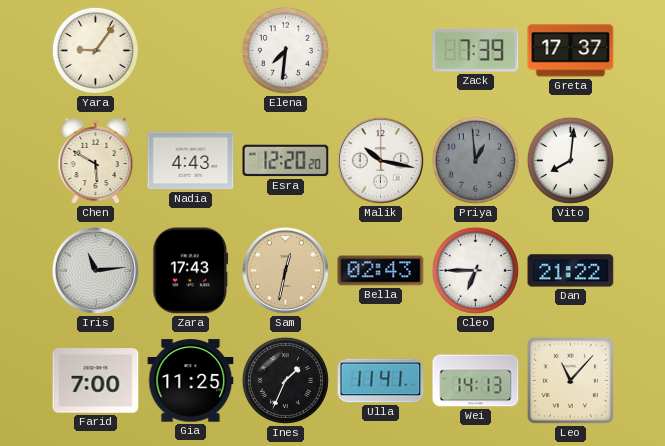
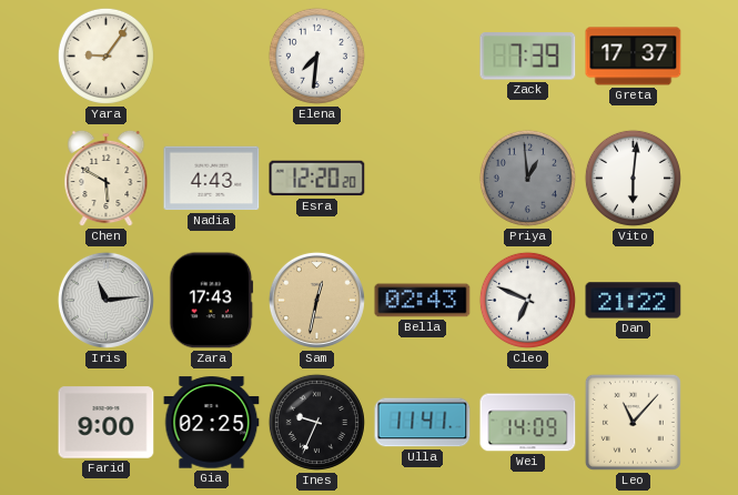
Malik: 10:17 -> none (380, 160)
Vito: 8:01 -> 6:01 (633, 178)
Cleo: 6:45 -> 6:49 (527, 300)
Farid: 7:00 -> 9:00 (107, 423)
Gia: 11:25 -> 02:25 (212, 423)
Ines: 1:34 -> 9:34 (316, 422)
Wei: 14:13 -> 14:09 (528, 423)
